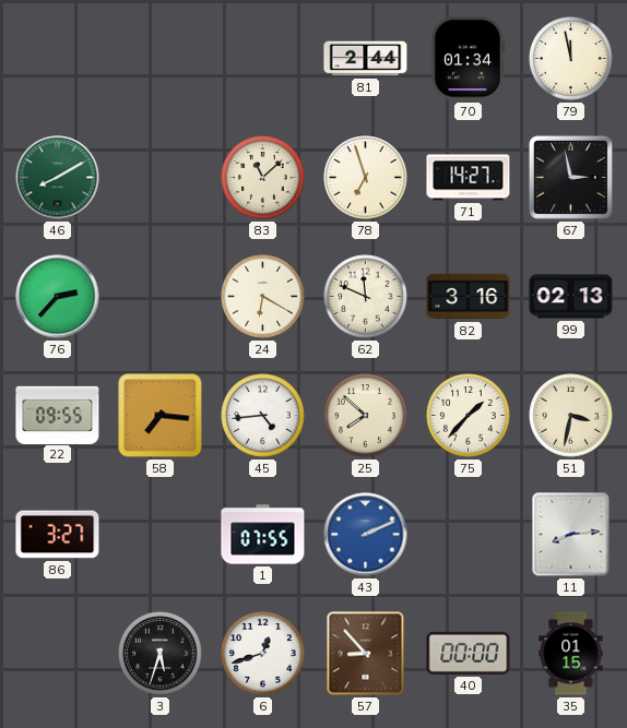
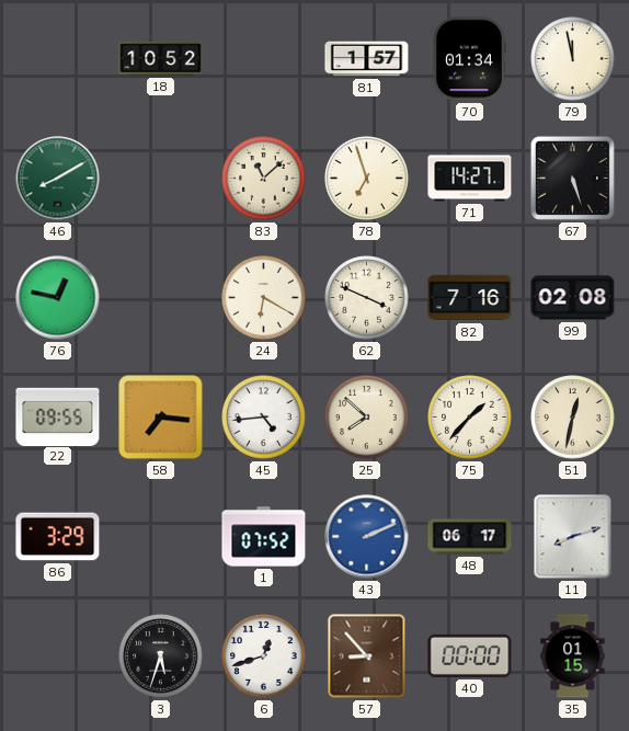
18: none -> 10:52 (161, 59)
81: 2:44 -> 1:57 (367, 59)
67: 2:58 -> 5:27 (572, 178)
76: 2:37 -> 12:47 (58, 298)
62: 11:49 -> 3:49 (367, 298)
82: 3:16 -> 7:16 (470, 298)
99: 02:13 -> 02:08 (573, 298)
51: 3:32 -> 12:32 (573, 418)
86: 3:27 -> 3:29 (58, 537)
1: 07:55 -> 07:52 (264, 537)
48: none -> 06:17 (470, 537)
11: 8:14 -> 8:12 (573, 537)
